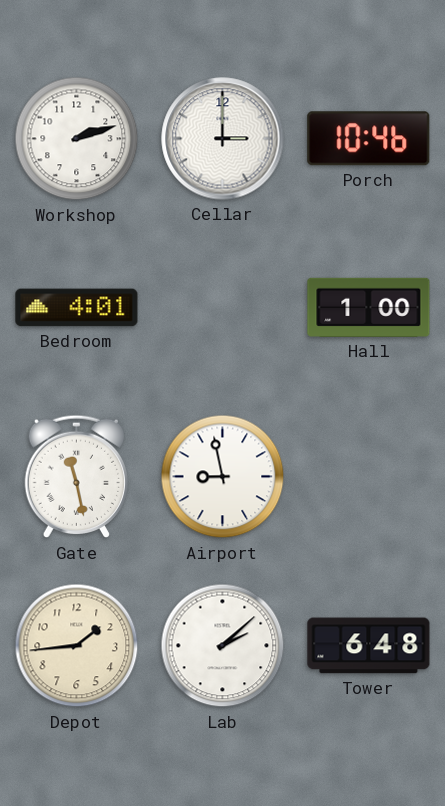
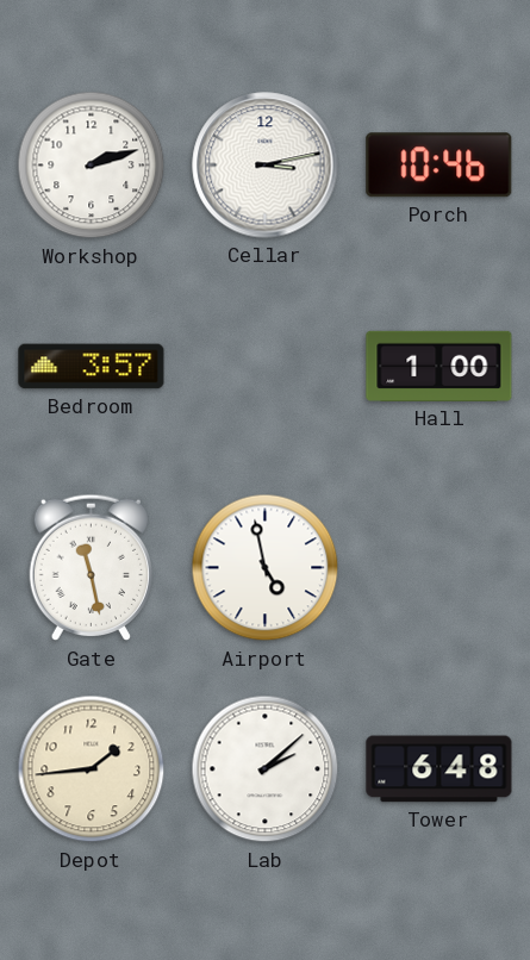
Cellar: 3:00 -> 3:13 (266, 166)
Bedroom: 4:01 -> 3:57 (92, 367)
Airport: 8:58 -> 4:58 (266, 568)
